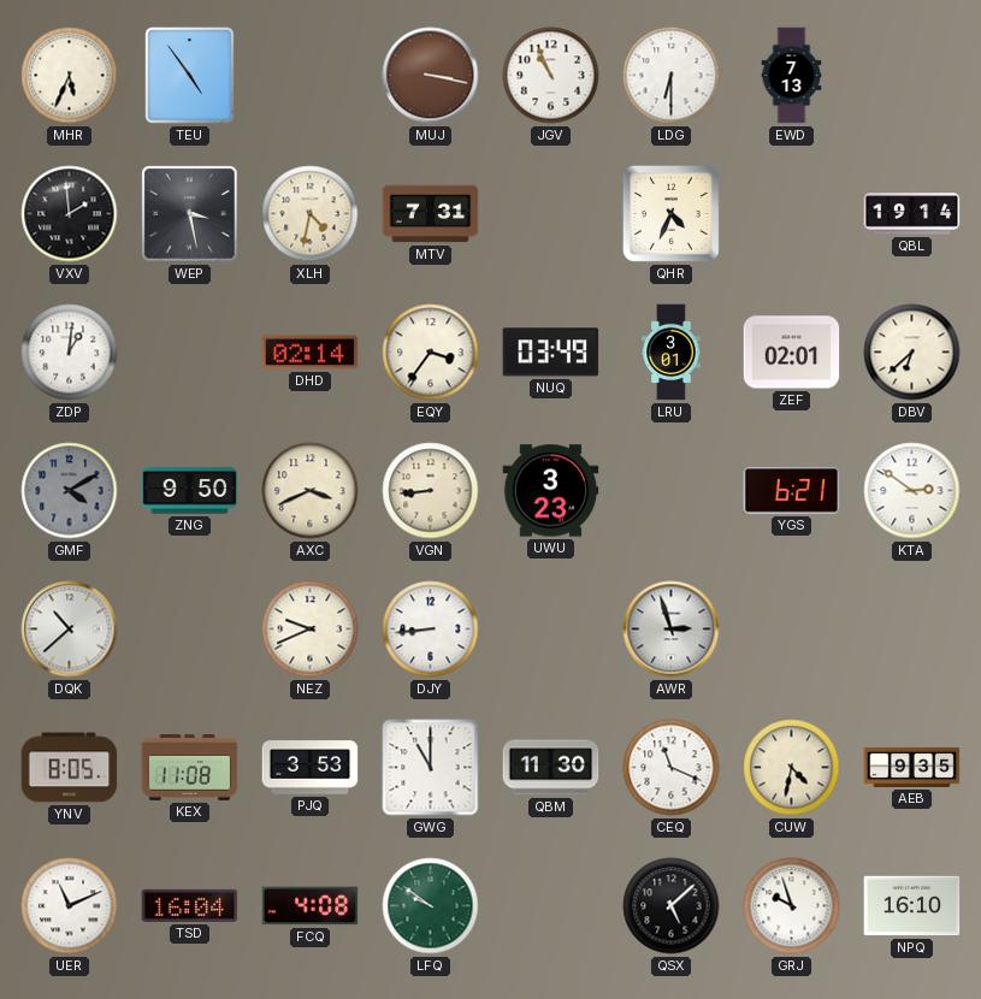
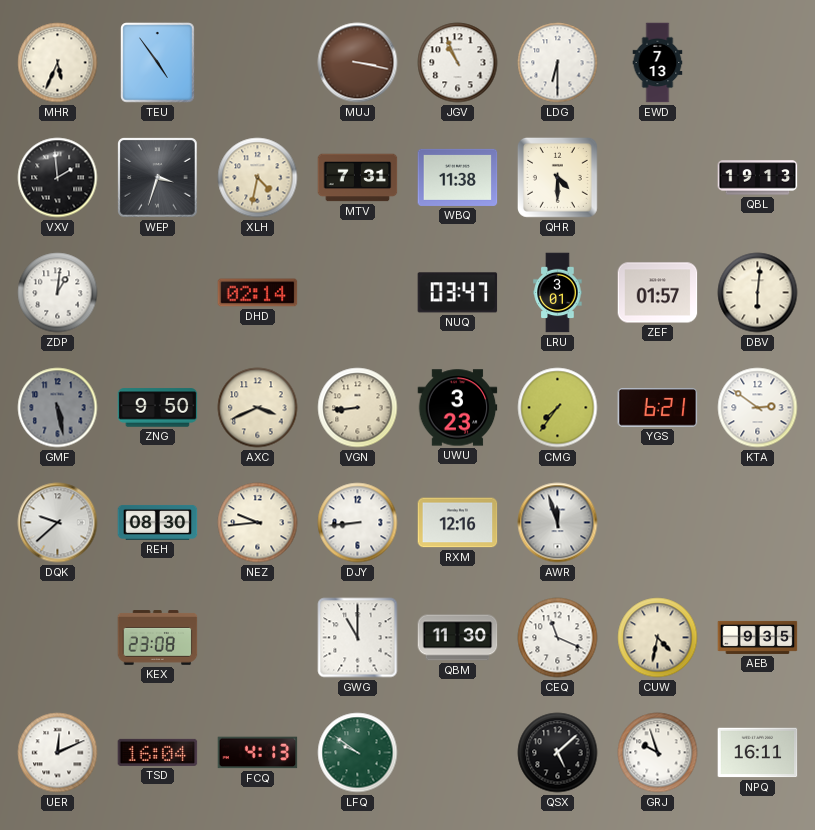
WEP: 3:28 -> 3:33 (158, 178)
WBQ: none -> 11:38 (458, 177)
QHR: 4:34 -> 4:30 (558, 178)
QBL: 19:14 -> 19:13 (758, 178)
EQY: 3:36 -> none (431, 353)
NUQ: 03:49 -> 03:47 (458, 293)
ZEF: 02:01 -> 01:57 (658, 293)
DBV: 6:38 -> 6:01 (758, 293)
GMF: 4:10 -> 5:28 (58, 408)
CMG: none -> 7:36 (558, 408)
DQK: 10:38 -> 9:38 (58, 523)
REH: none -> 08:30 (158, 522)
NEZ: 9:41 -> 9:44 (258, 523)
RXM: none -> 12:16 (458, 523)
AWR: 2:57 -> 11:57 (558, 523)
YNV: 8:05 -> none (70, 768)
KEX: 11:08 -> 23:08 (158, 638)
PJQ: 3:53 -> none (311, 768)
UER: 11:11 -> 12:11 (58, 753)
FCQ: 4:08 -> 4:13 (258, 753)
NPQ: 16:10 -> 16:11 (758, 753)
